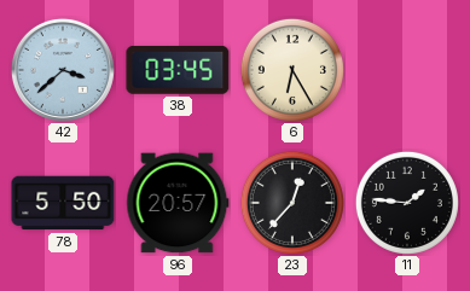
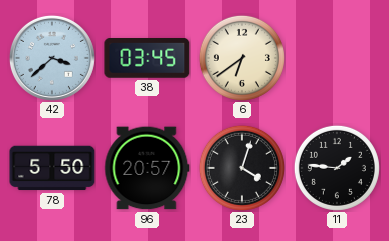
6: 6:25 -> 6:39 (242, 58)
23: 12:37 -> 4:03 (242, 168)
